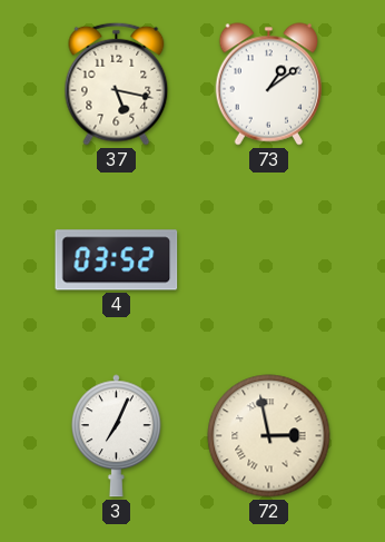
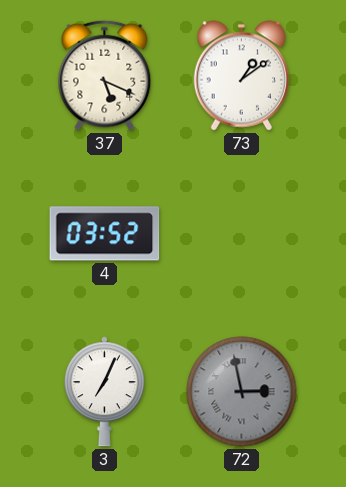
37: 5:17 -> 5:19 (105, 75)
72 dial: cream -> grey (242, 392)
